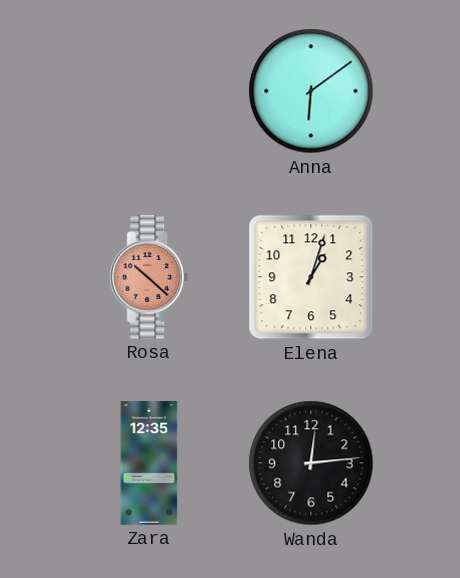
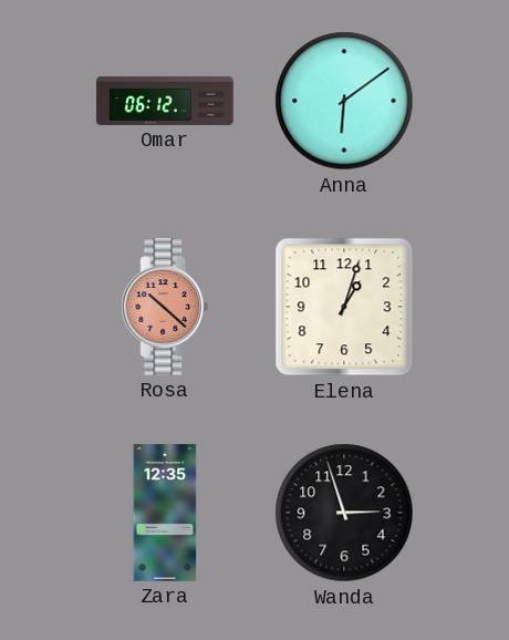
Omar: none -> 06:12 (165, 101)
Wanda: 12:14 -> 2:57 (344, 513)
